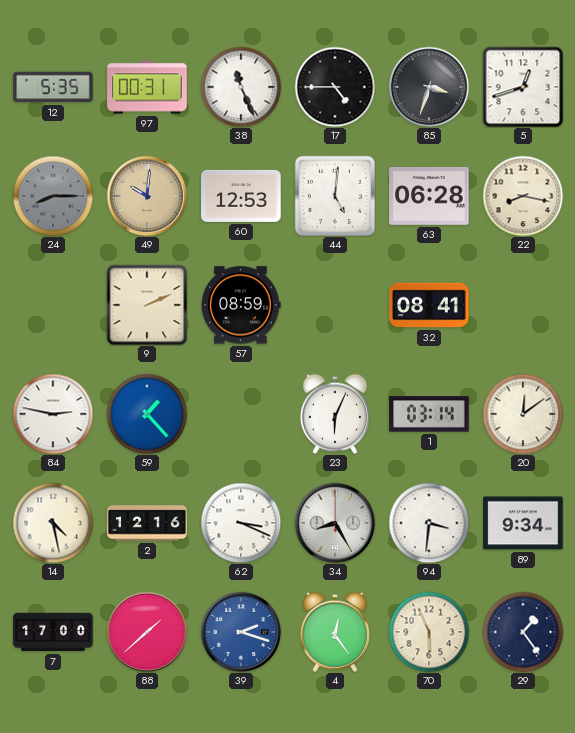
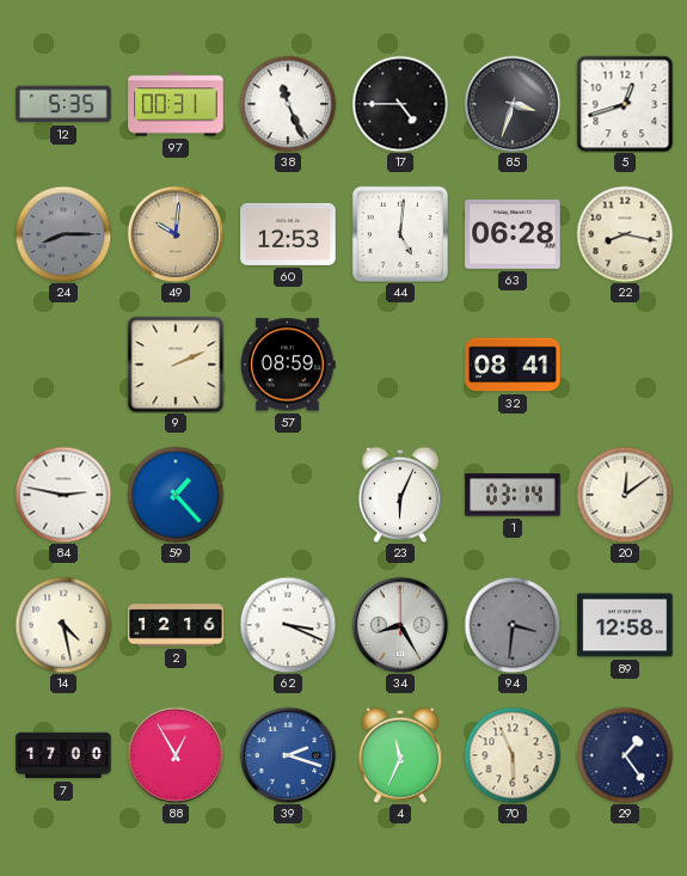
94 dial: white -> grey (513, 625)
89: 9:34 -> 12:58 (625, 625)
88: 1:38 -> 12:55 (176, 755)
4: 12:24 -> 11:34 (399, 755)
